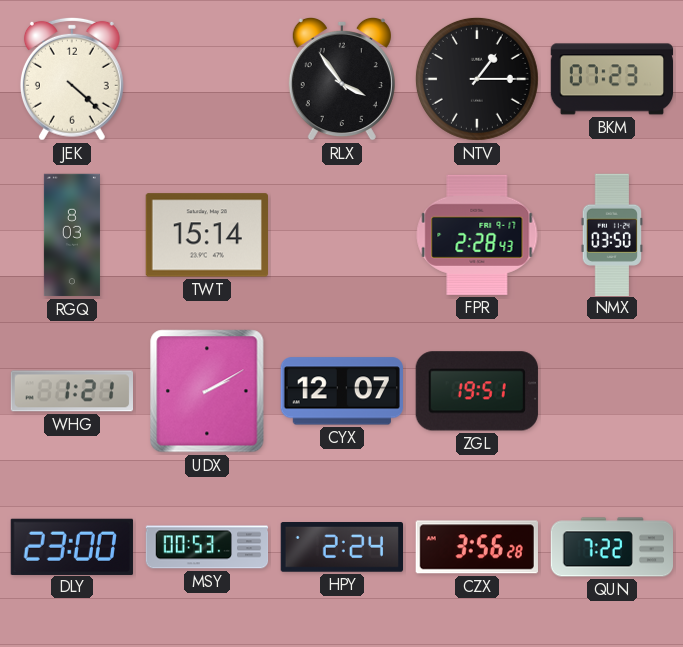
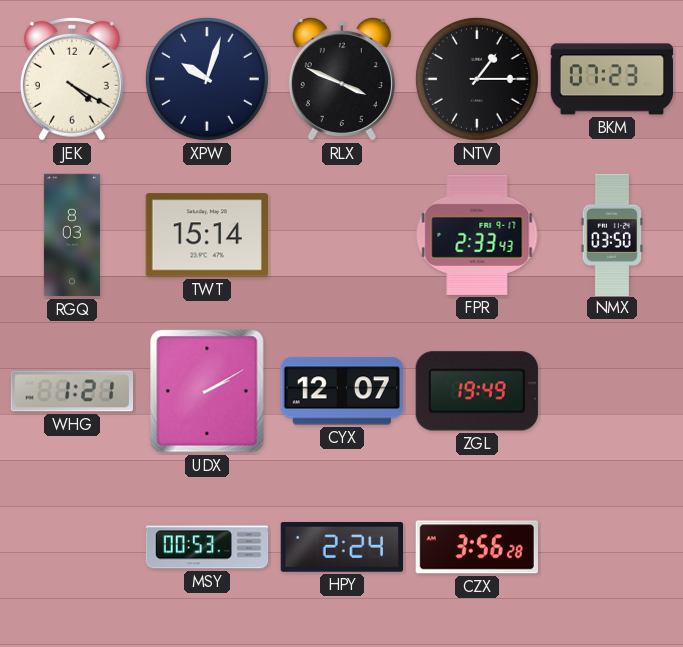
JEK: 4:22 -> 4:20 (72, 79)
XPW: none -> 10:03 (207, 79)
RLX: 3:54 -> 3:49 (342, 79)
FPR: 2:28 -> 2:33 (477, 235)
ZGL: 19:51 -> 19:49 (477, 391)
DLY: 23:00 -> none (72, 546)
QUN: 7:22 -> none (611, 547)
